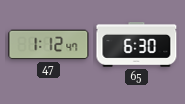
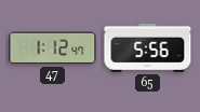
65: 6:30 -> 5:56 (148, 48)
